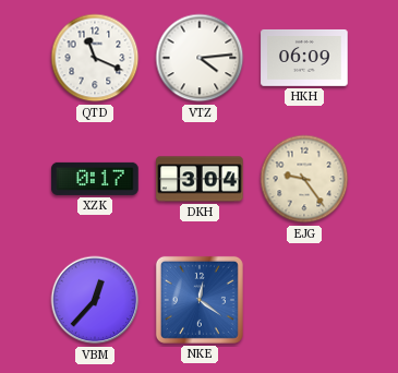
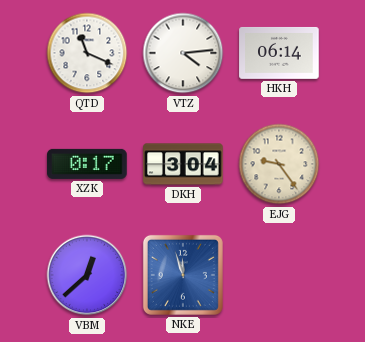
HKH: 06:09 -> 06:14 (279, 53)
VBM: 12:37 -> 12:38 (87, 275)
NKE: 12:21 -> 11:57 (183, 275)
